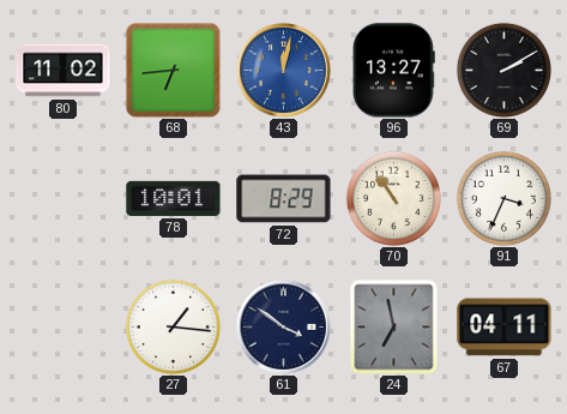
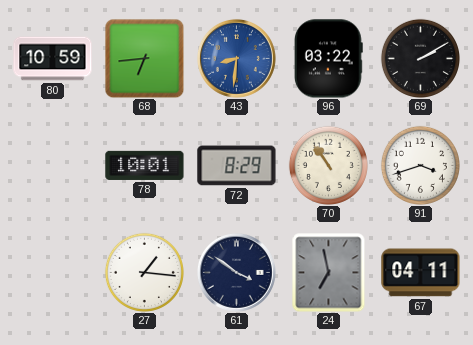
80: 11:02 -> 10:59 (53, 59)
43: 12:02 -> 8:31 (236, 58)
96: 13:27 -> 03:22 (329, 59)
91: 3:34 -> 3:42 (420, 165)
